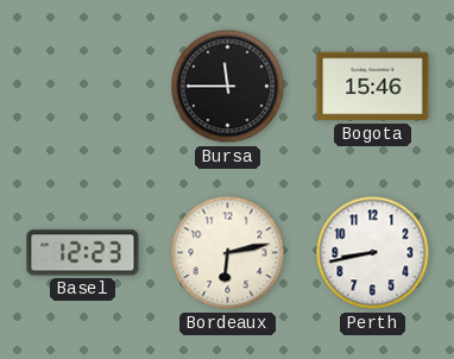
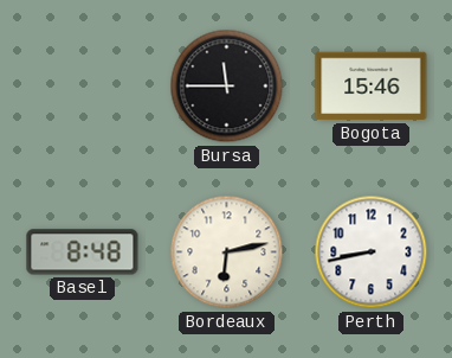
Basel: 12:23 -> 8:48 (83, 252)
